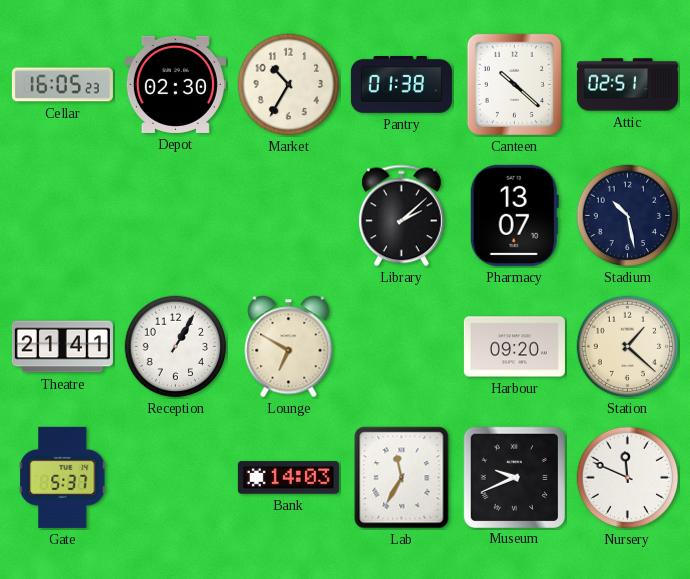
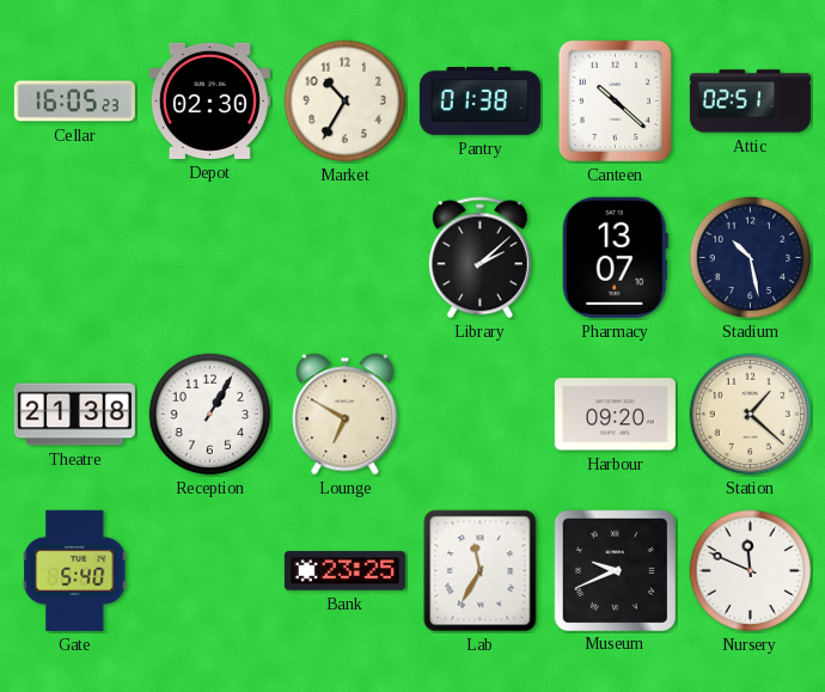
Theatre: 21:41 -> 21:38 (74, 415)
Gate: 5:37 -> 5:40 (75, 570)
Bank: 14:03 -> 23:25 (344, 571)
